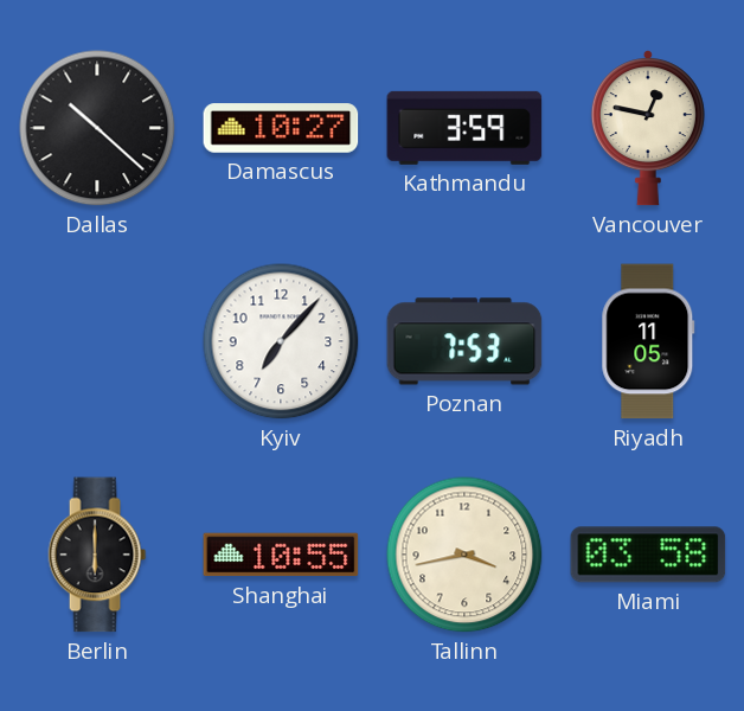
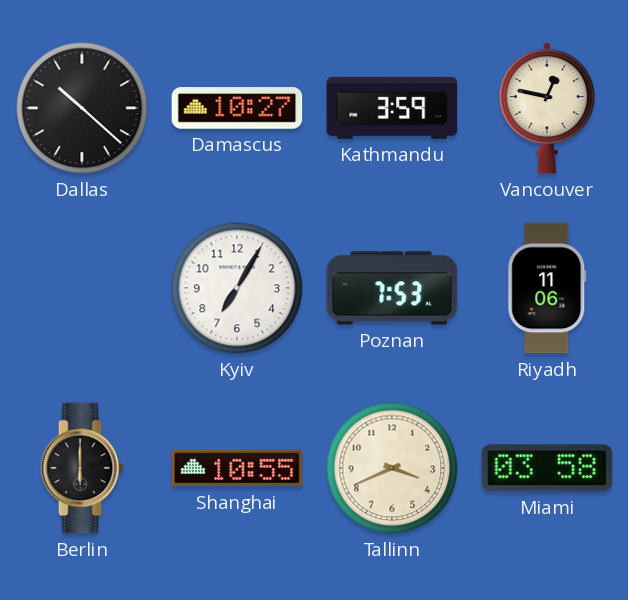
Kyiv: 7:07 -> 7:05 (237, 288)
Riyadh: 11:05 -> 11:06 (547, 288)
Tallinn: 3:43 -> 3:41 (392, 468)
